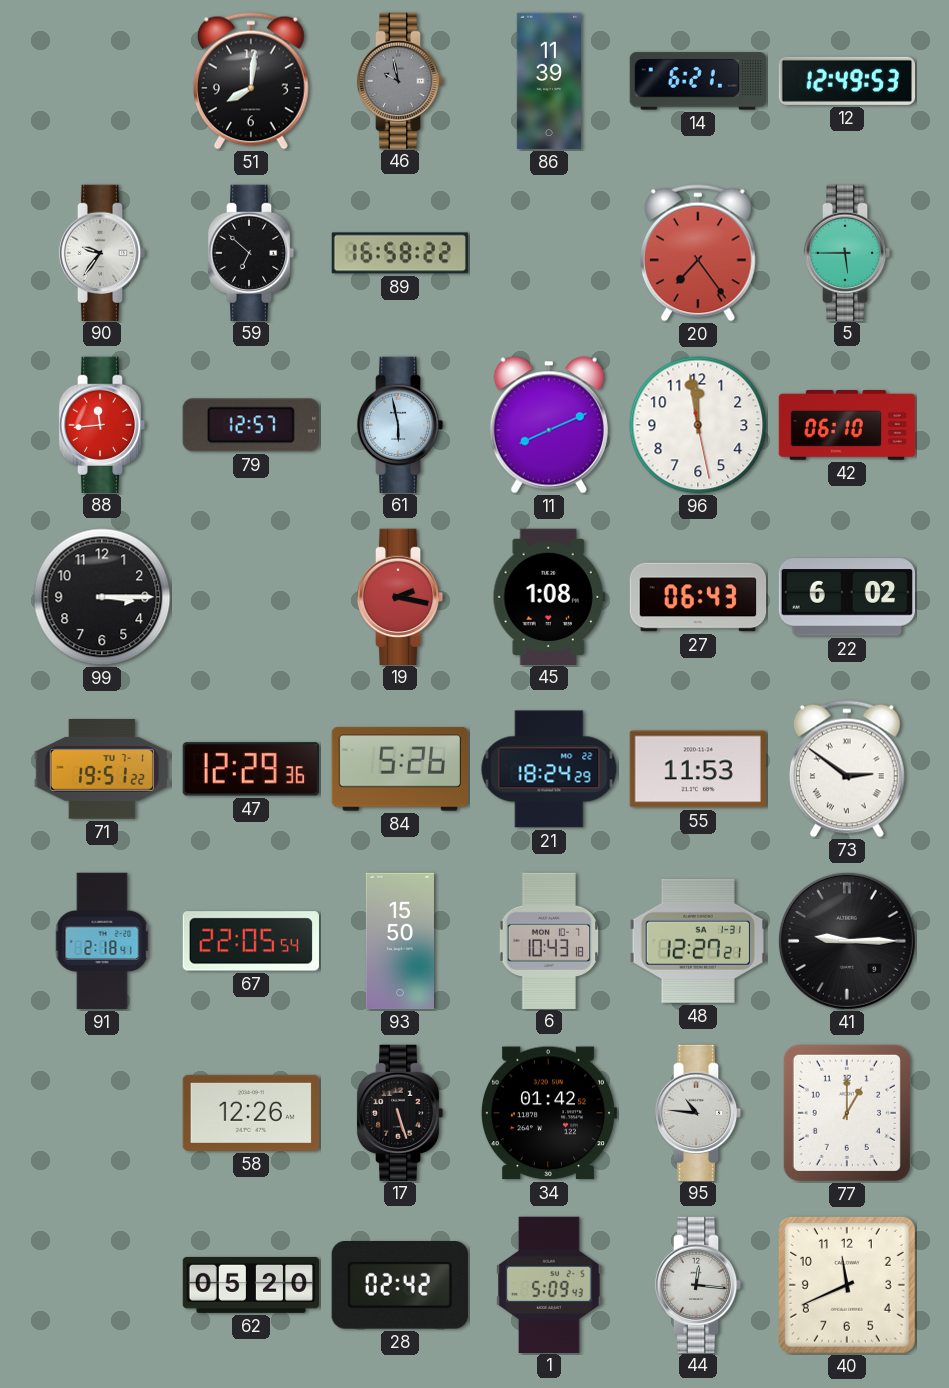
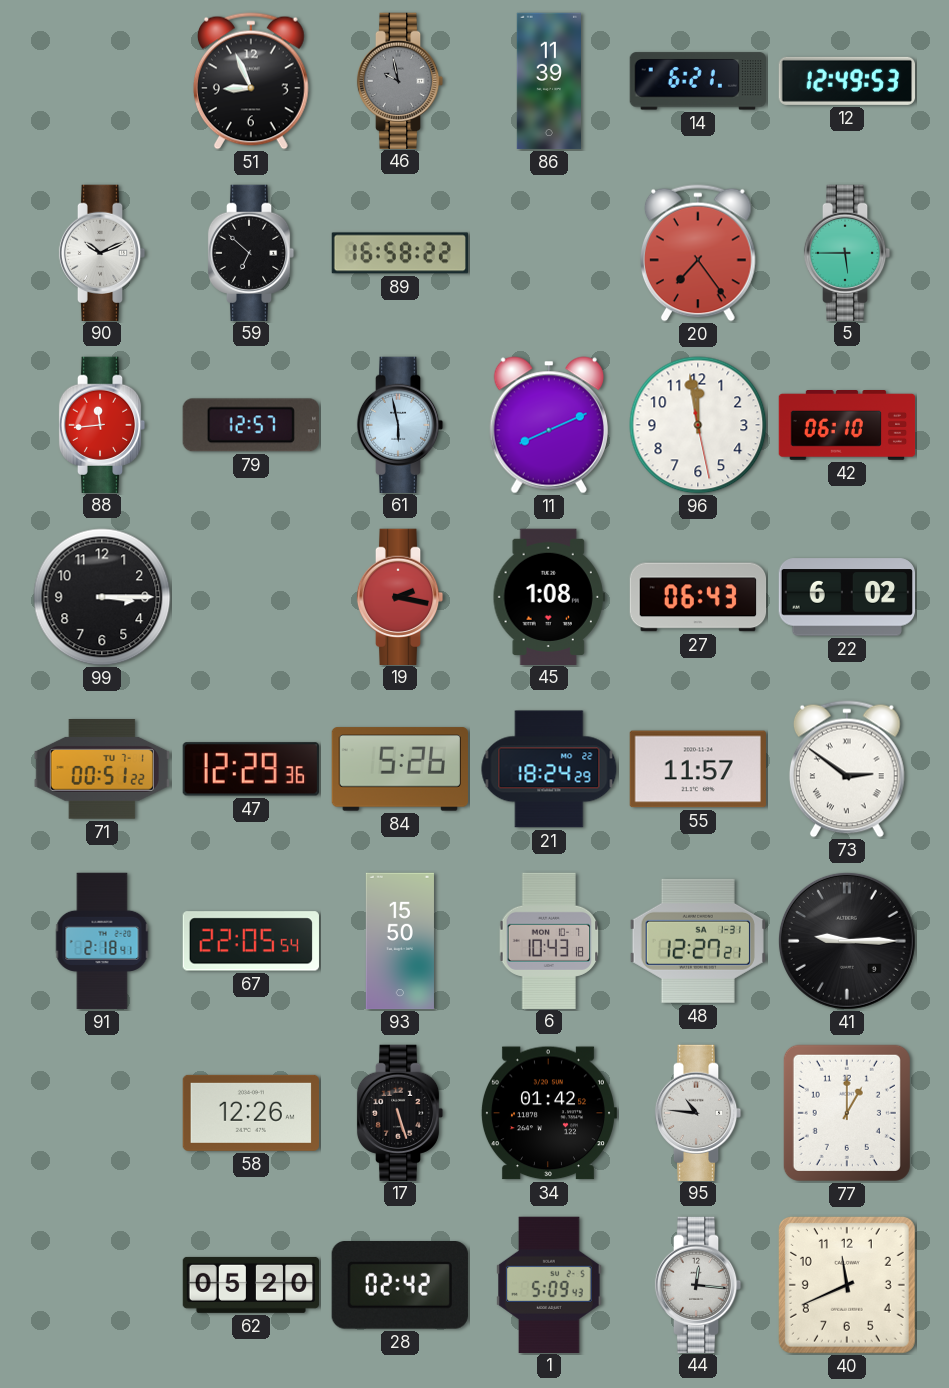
51: 8:01 -> 8:56 (251, 81)
90: 9:36 -> 10:11 (102, 252)
71: 19:51 -> 00:51 (101, 770)
55: 11:53 -> 11:57 (698, 769)
